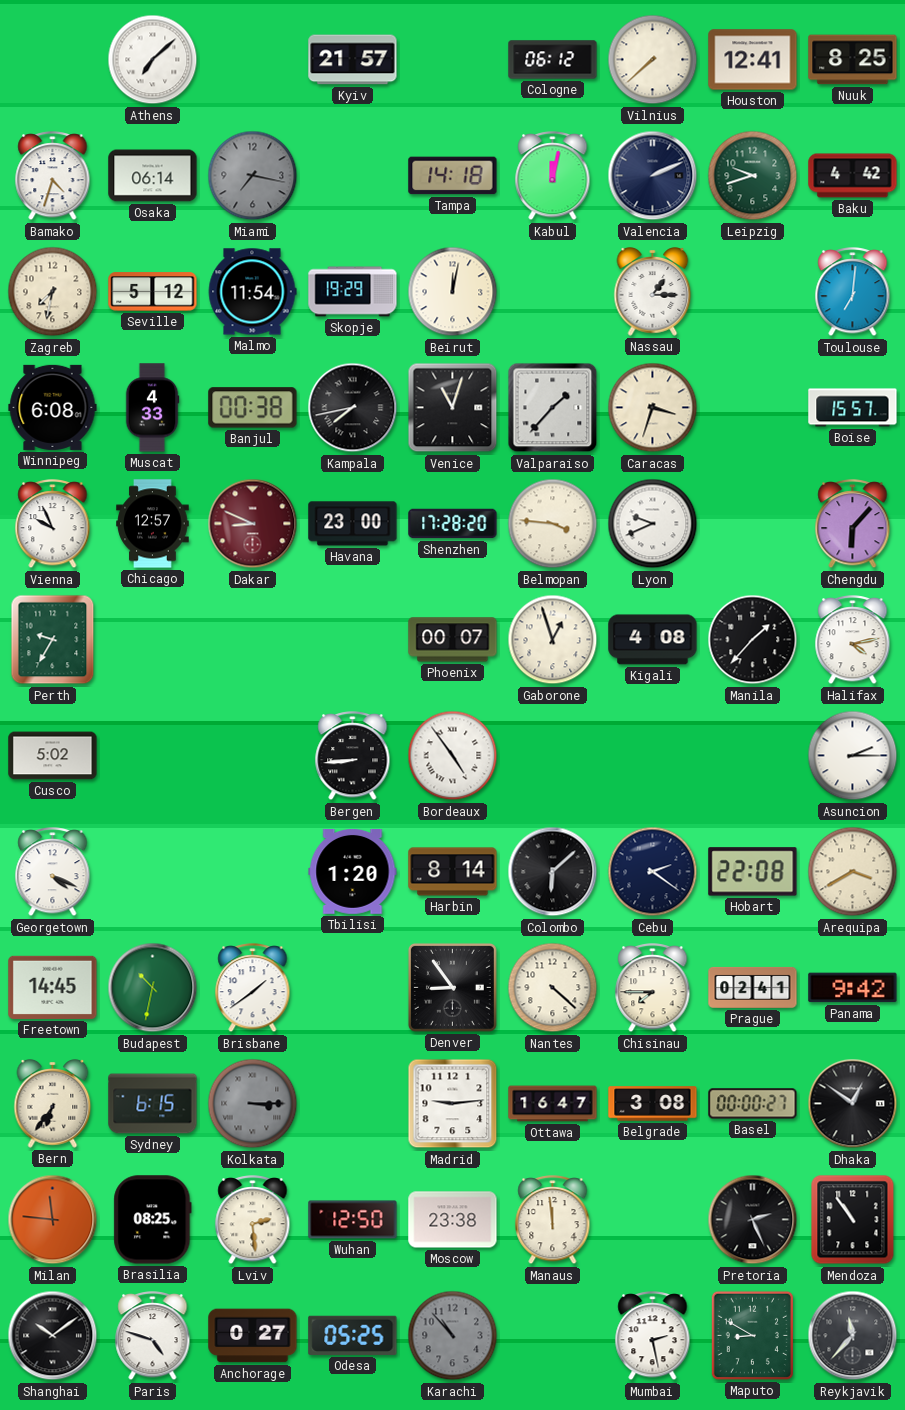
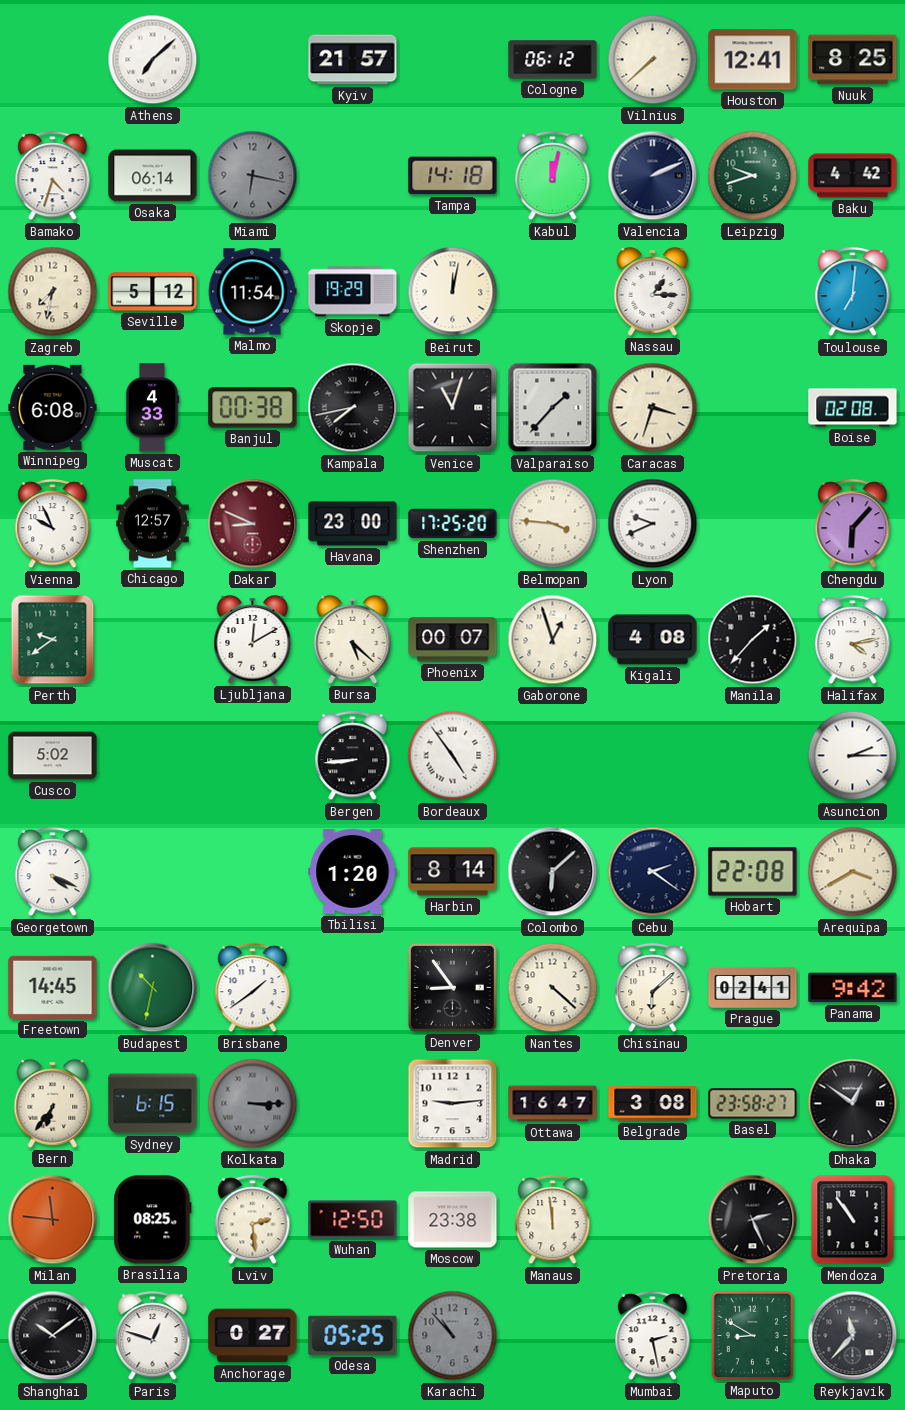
Miami: 7:17 -> 6:17 (253, 176)
Boise: 15:57 -> 02:08 (853, 408)
Shenzhen: 17:28 -> 17:25 (453, 524)
Perth: 9:35 -> 9:39 (53, 640)
Ljubljana: none -> 12:10 (253, 640)
Bursa: none -> 5:22 (353, 640)
Chisinau: 7:45 -> 6:08 (653, 988)
Basel: 00:00 -> 23:58 (753, 1104)
Paris: 4:48 -> 12:48 (153, 1336)
